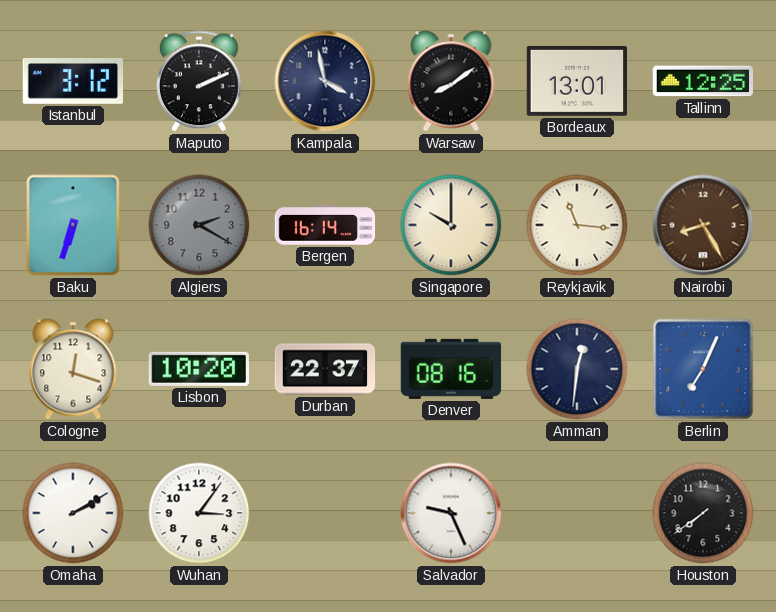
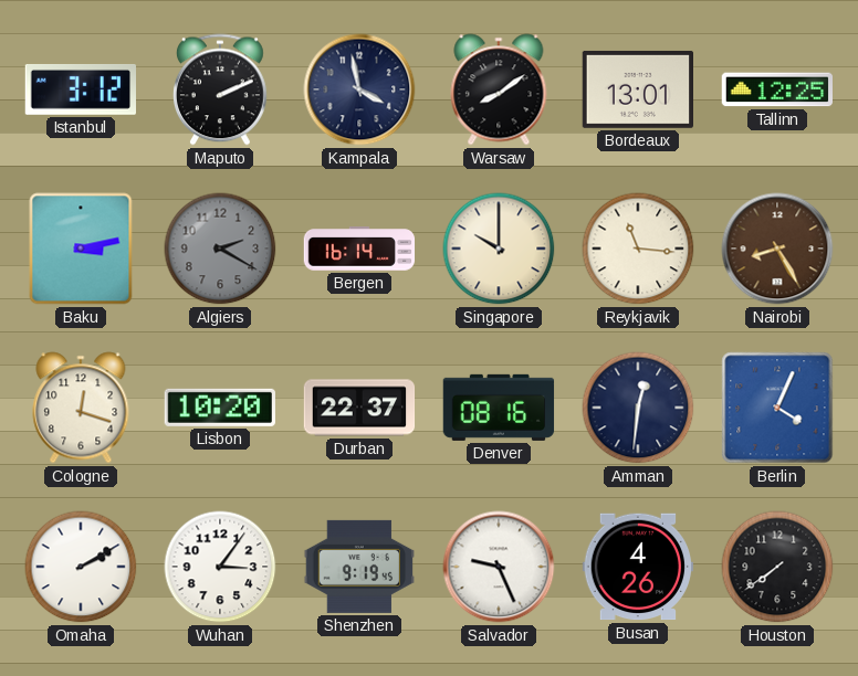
Baku: 6:33 -> 3:13 (81, 249)
Berlin: 7:04 -> 4:04 (777, 408)
Shenzhen: none -> 9:19 (358, 567)
Busan: none -> 4:26 (637, 567)
